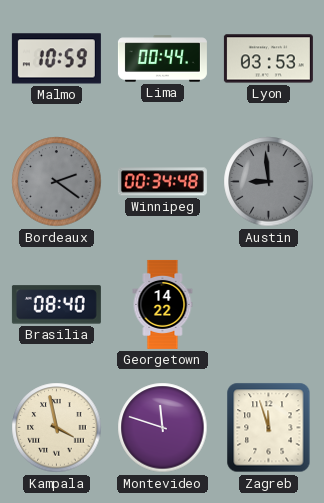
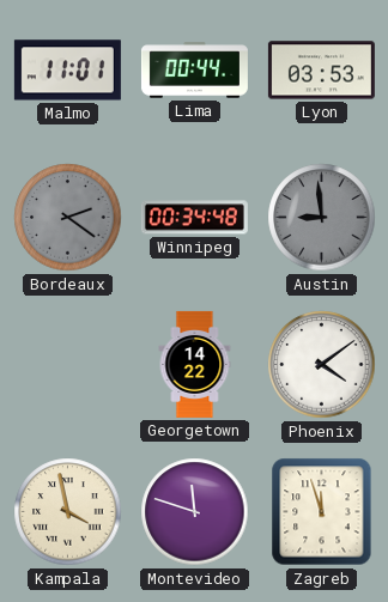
Malmo: 10:59 -> 11:01 (67, 71)
Brasilia: 08:40 -> none (56, 305)
Phoenix: none -> 4:09 (322, 365)
